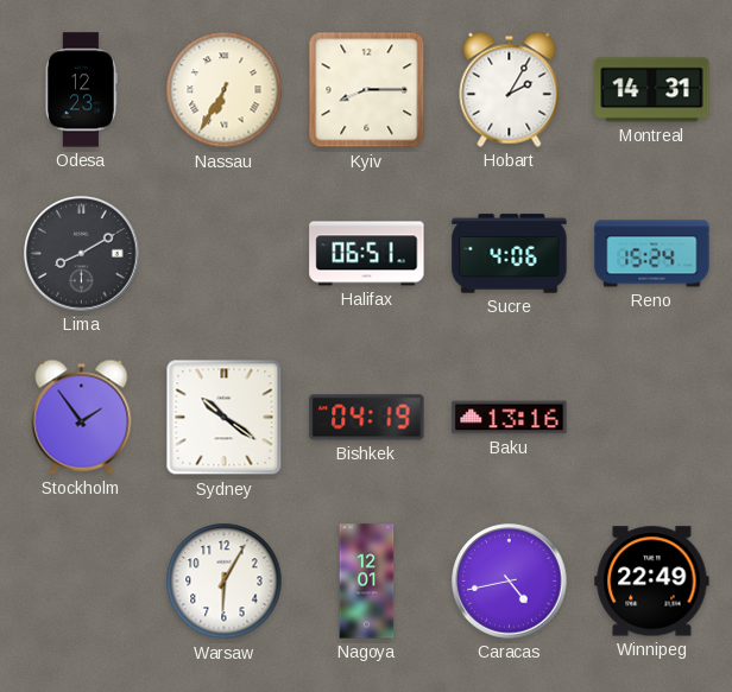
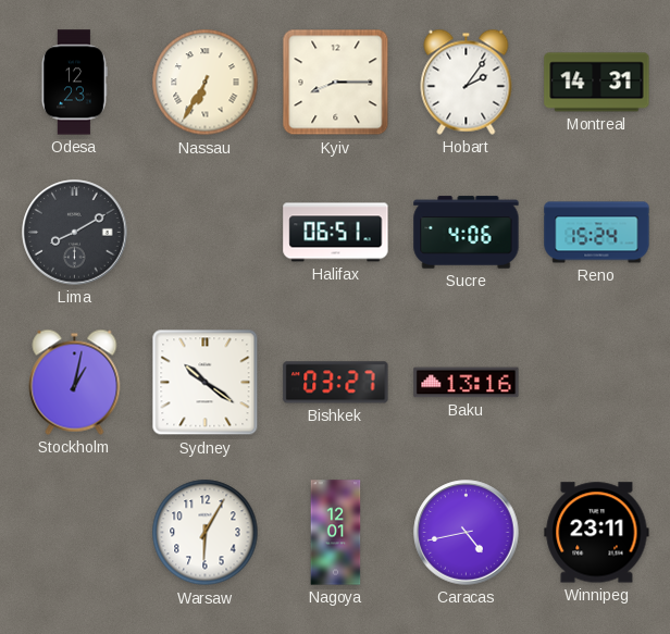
Hobart: 2:05 -> 2:06 (467, 82)
Stockholm: 1:54 -> 1:02 (75, 382)
Bishkek: 04:19 -> 03:27 (336, 383)
Winnipeg: 22:49 -> 23:11 (597, 533)
